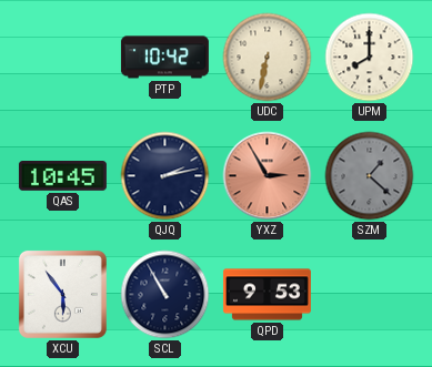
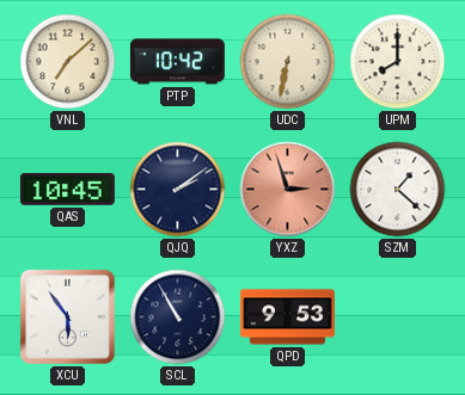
VNL: none -> 7:08 (68, 62)
QJQ: 2:13 -> 2:09 (178, 190)
YXZ: 2:55 -> 2:57 (288, 190)
SZM dial: grey -> white (398, 190)
